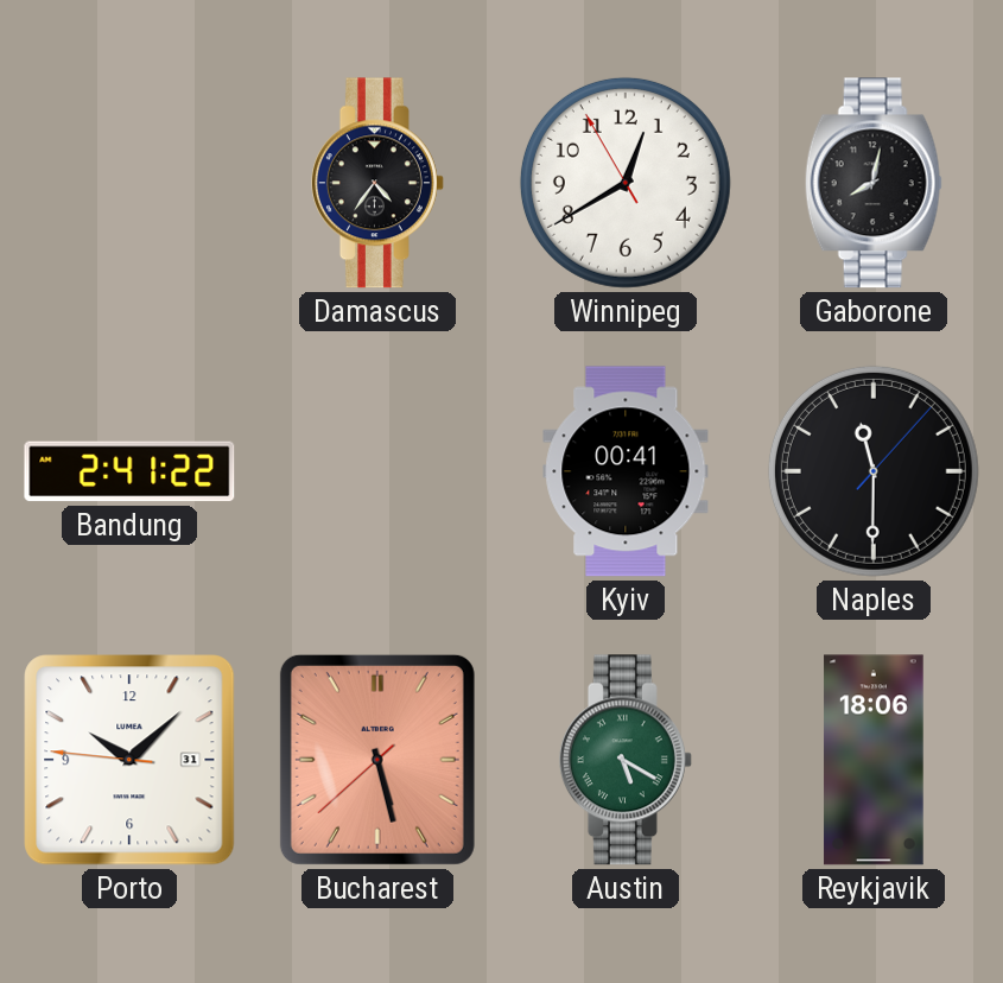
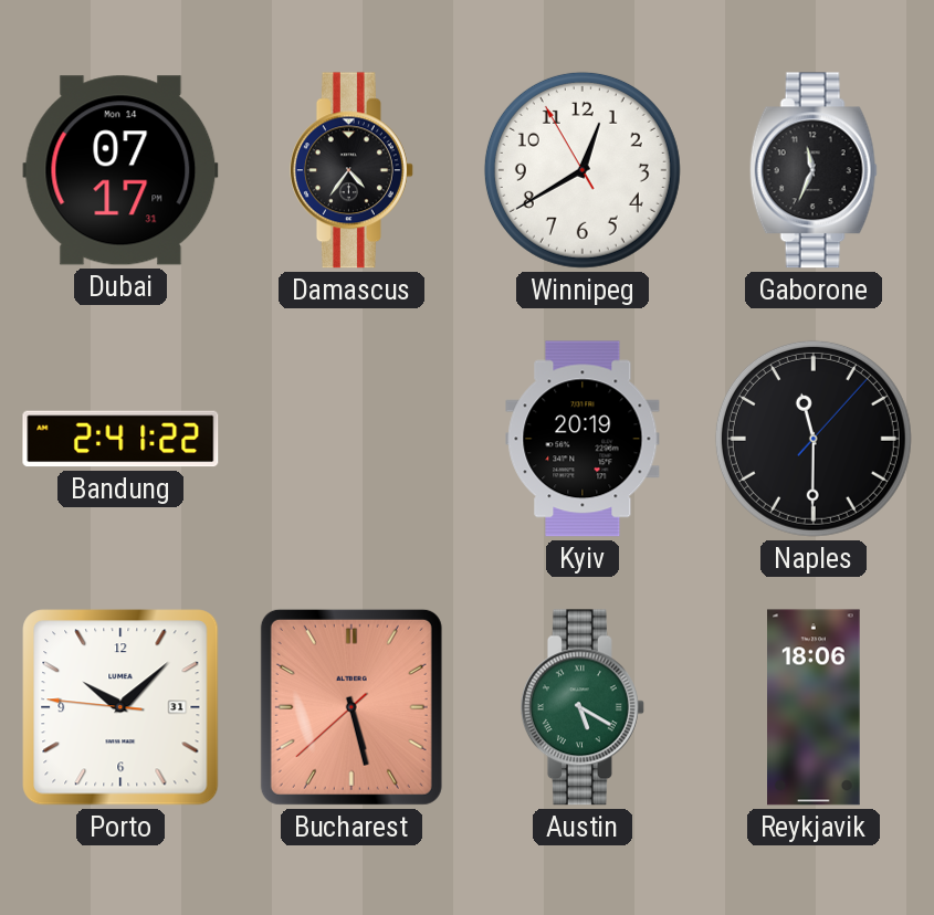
Dubai: none -> 07:17 (120, 170)
Gaborone: 8:02 -> 11:34 (814, 170)
Kyiv: 00:41 -> 20:19 (583, 439)
